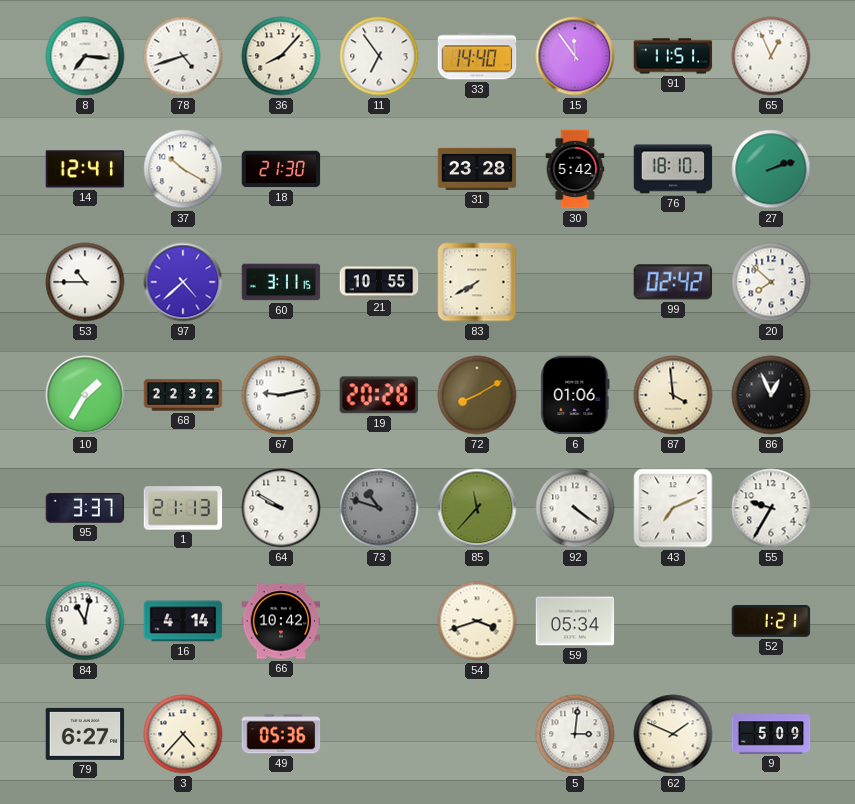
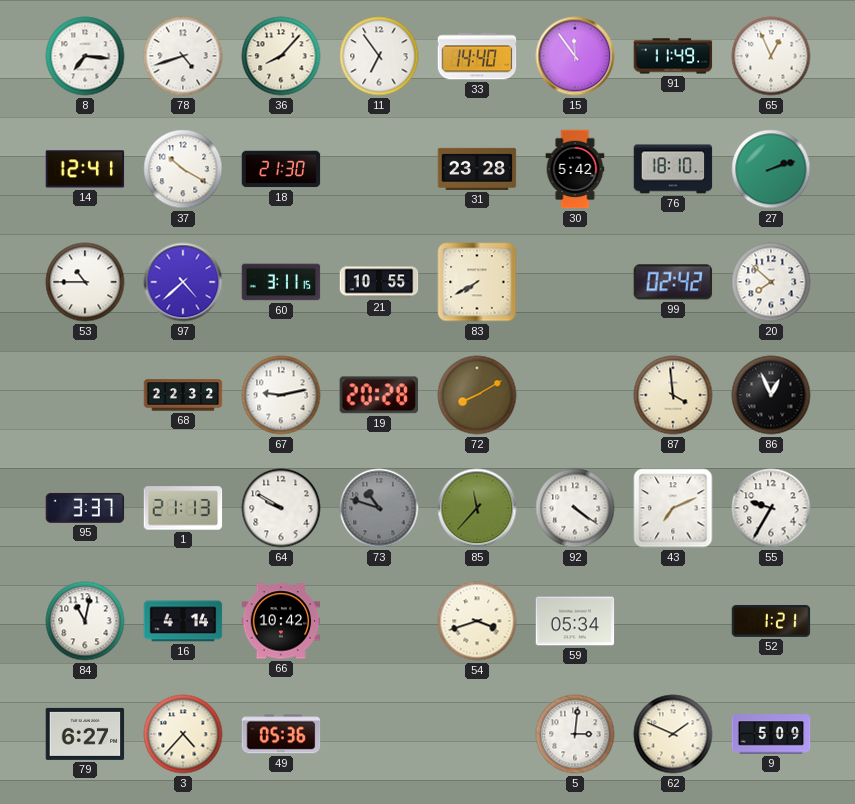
91: 11:51 -> 11:49 (673, 56)
10: 1:35 -> none (85, 395)
6: 01:06 -> none (575, 395)
